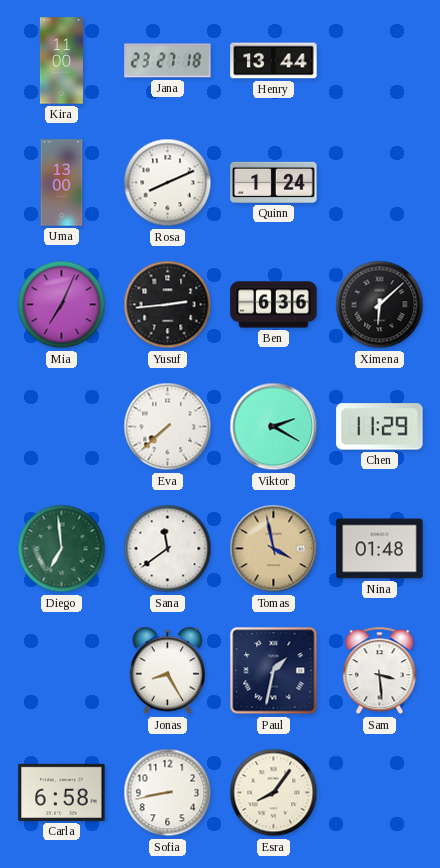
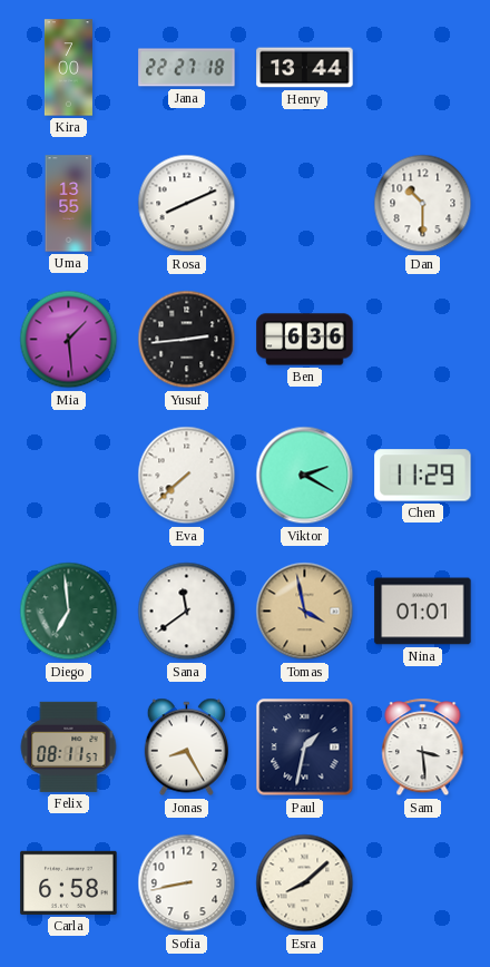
Kira: 11:00 -> 7:00 (68, 68)
Jana: 23:27 -> 22:27 (187, 68)
Uma: 13:00 -> 13:55 (69, 204)
Quinn: 1:24 -> none (274, 182)
Dan: none -> 10:30 (423, 204)
Mia: 7:04 -> 1:29 (69, 340)
Ximena: 6:08 -> none (380, 305)
Nina: 01:48 -> 01:01 (423, 612)
Felix: none -> 08:11 (69, 746)
Esra: 8:06 -> 8:08 (305, 883)
